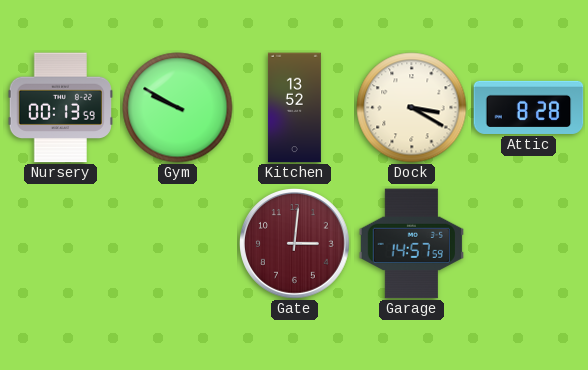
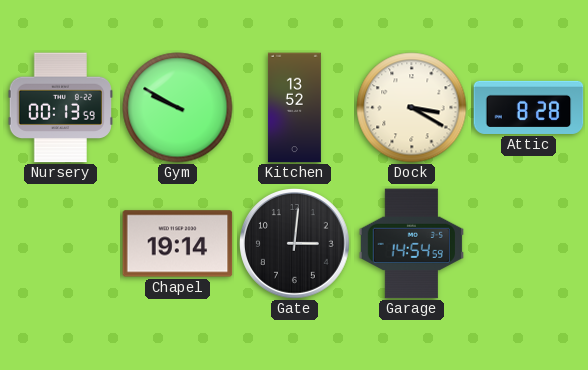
Chapel: none -> 19:14 (178, 244)
Gate dial: burgundy -> black (295, 244)
Garage: 14:57 -> 14:54 (411, 244)
